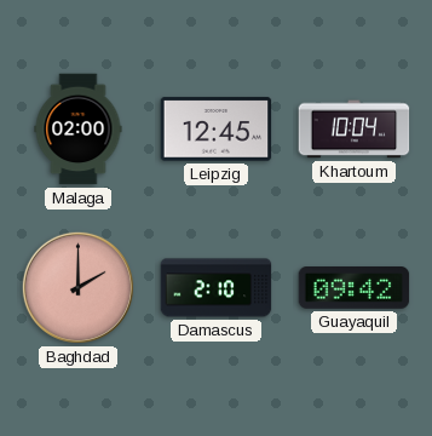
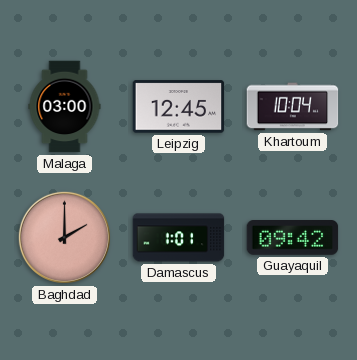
Malaga: 02:00 -> 03:00 (65, 107)
Damascus: 2:10 -> 1:01 (179, 238)
